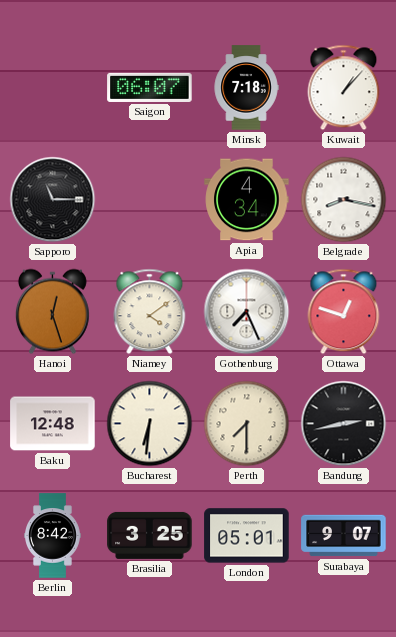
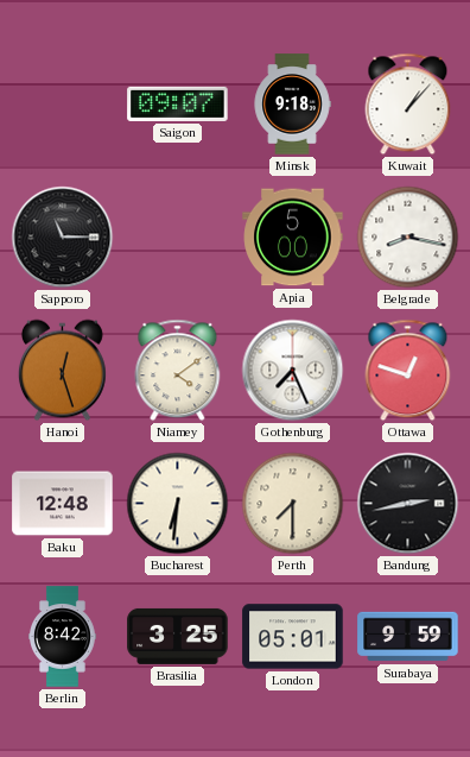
Saigon: 06:07 -> 09:07 (178, 103)
Minsk: 7:18 -> 9:18 (292, 105)
Apia: 4:34 -> 5:00 (293, 238)
Surabaya: 9:07 -> 9:59 (408, 637)
